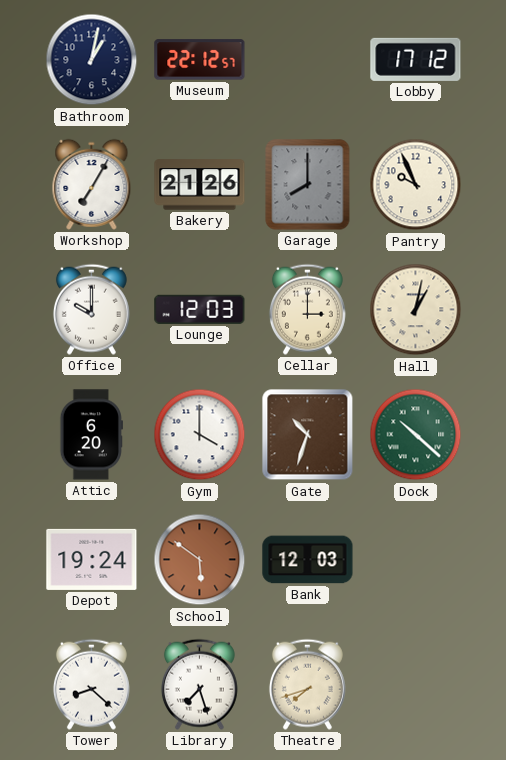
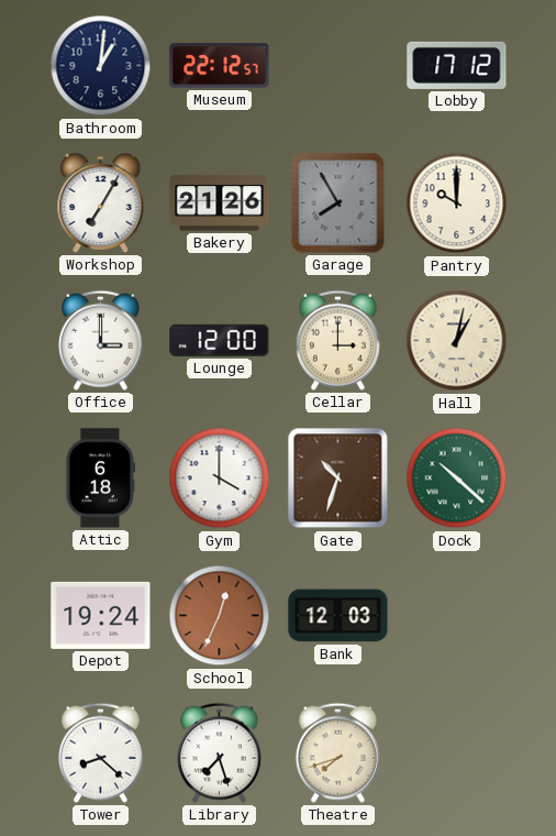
Bathroom: 1:02 -> 1:01 (101, 66)
Garage: 8:00 -> 7:55 (338, 204)
Pantry: 9:56 -> 10:00 (457, 204)
Office: 10:00 -> 3:00 (100, 340)
Lounge: 12:03 -> 12:00 (220, 340)
Attic: 6:20 -> 6:18 (100, 479)
School: 5:51 -> 12:34 (220, 616)
